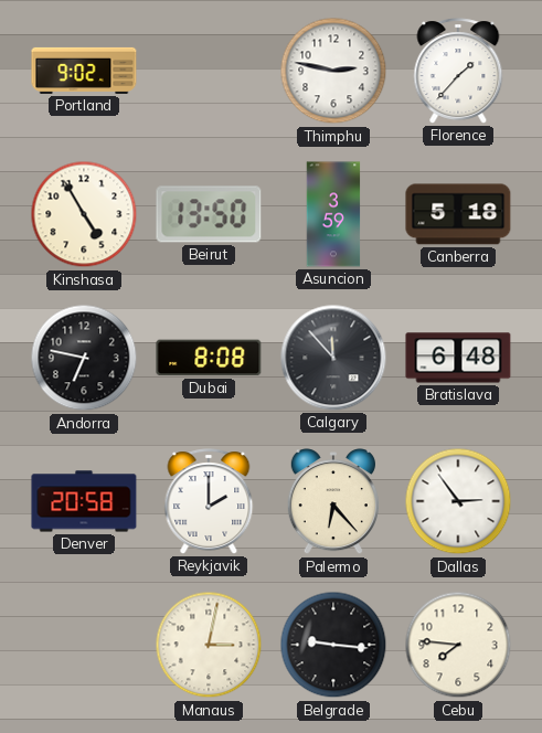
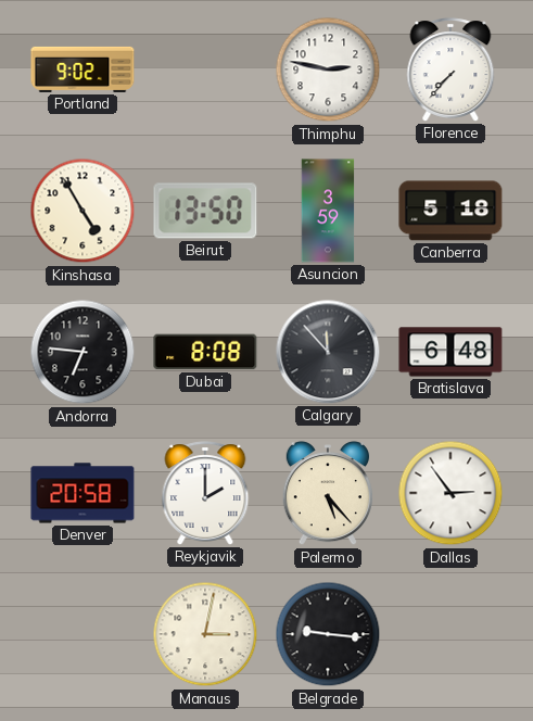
Florence: 1:37 -> 7:37 (450, 69)
Andorra: 6:47 -> 6:46 (83, 352)
Palermo: 6:23 -> 5:23 (328, 494)
Cebu: 7:46 -> none (458, 645)
